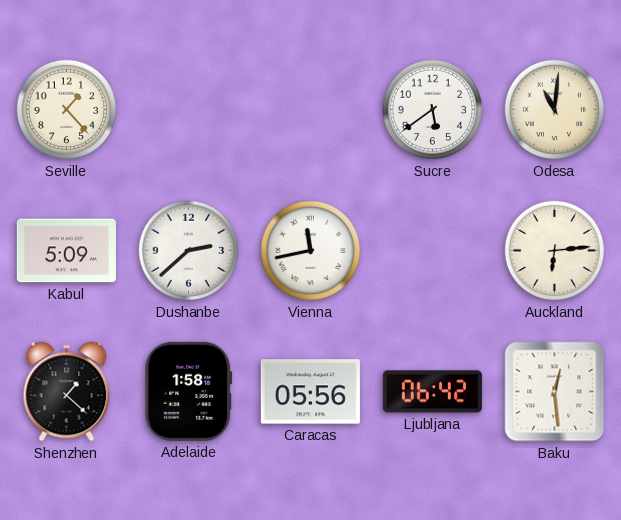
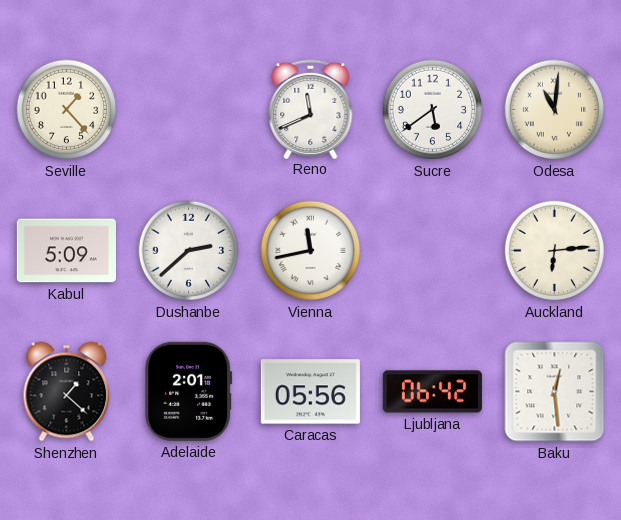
Reno: none -> 11:41 (311, 108)
Adelaide: 1:58 -> 2:01 (189, 391)
